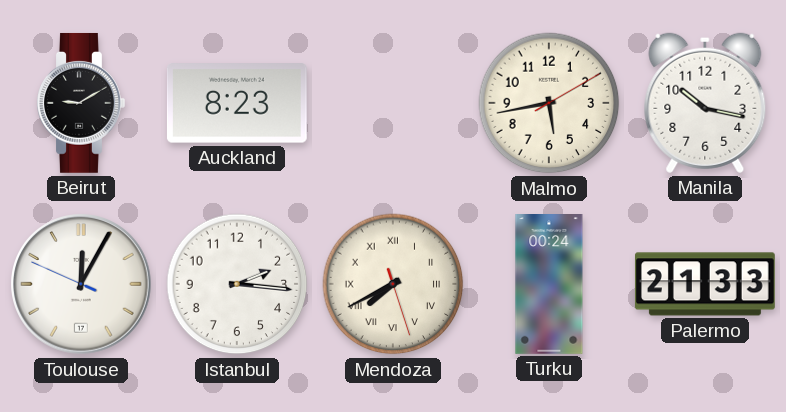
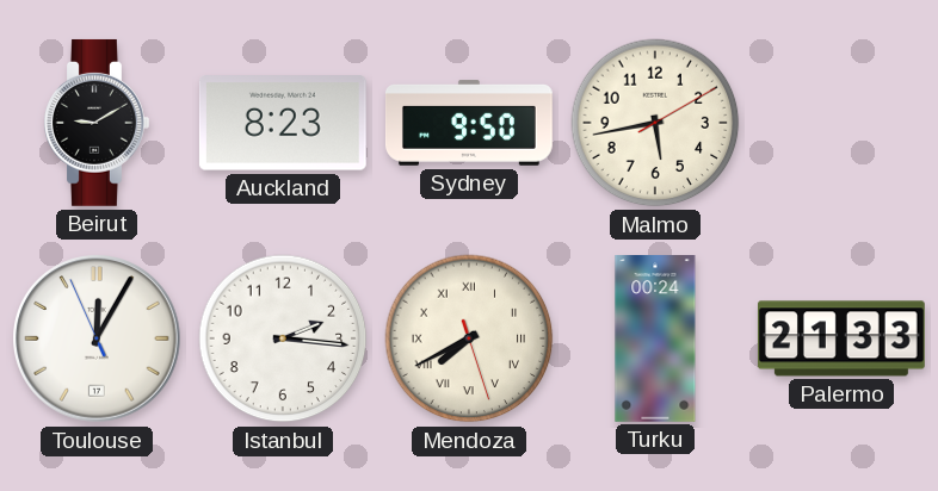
Sydney: none -> 9:50 (469, 123)
Manila: 10:17 -> none (705, 103)
Toulouse: 12:04:49 -> 12:04:56 (97, 338)
